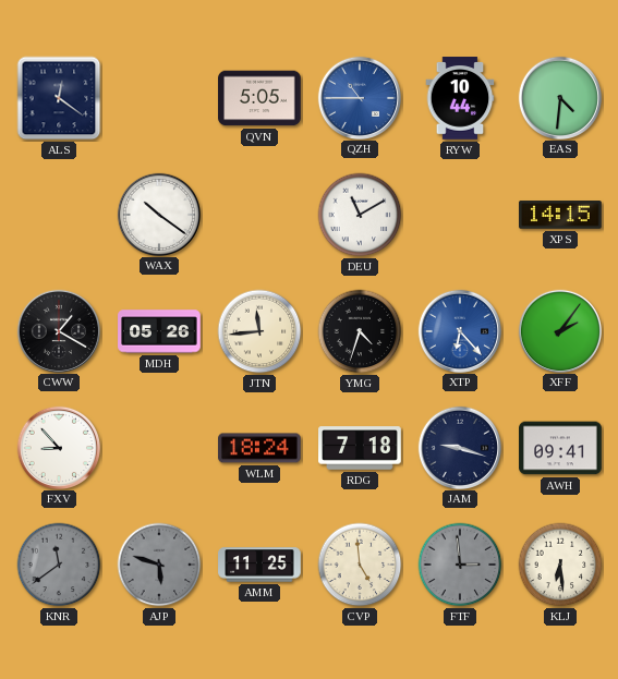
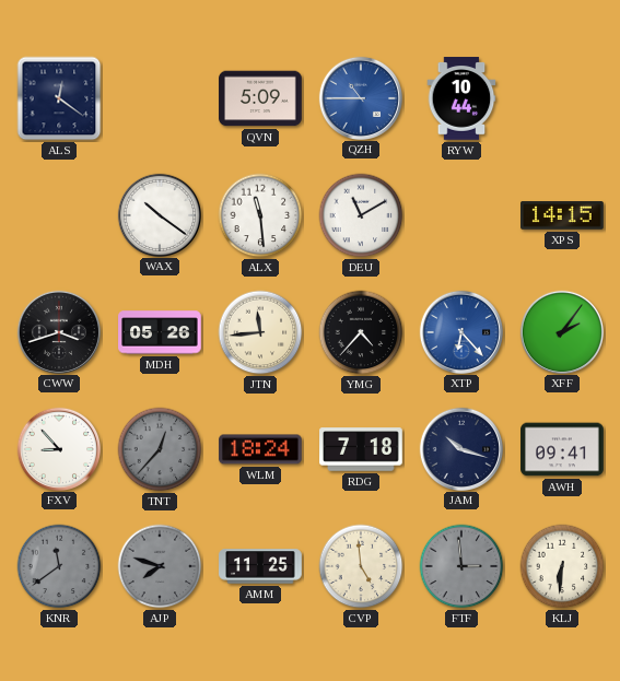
QVN: 5:05 -> 5:09 (260, 98)
EAS: 4:31 -> none (559, 97)
ALX: none -> 11:29 (260, 215)
CWW: 1:20 -> 3:42 (58, 331)
YMG: 4:33 -> 4:37 (361, 332)
TNT: none -> 12:37 (160, 449)
JAM: 9:18 -> 10:18 (460, 448)
AJP: 5:48 -> 7:48 (160, 566)
KLJ: 6:29 -> 6:31 (562, 566)
